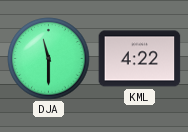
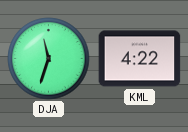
DJA: 11:30 -> 11:33 (49, 59)
